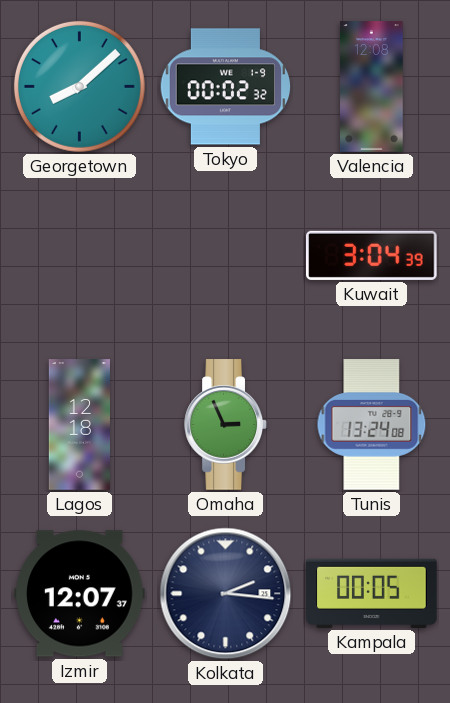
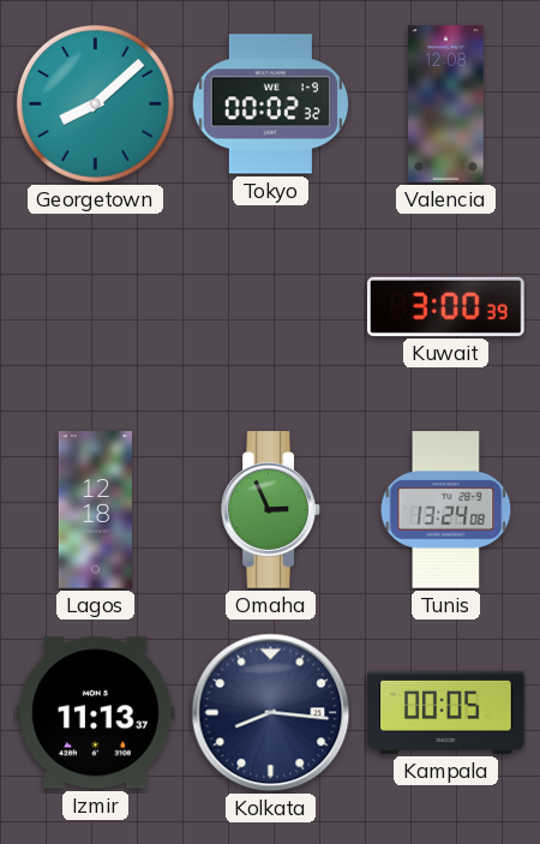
Kuwait: 3:04 -> 3:00 (446, 306)
Izmir: 12:07 -> 11:13 (96, 713)
Kolkata: 2:16 -> 8:16 (271, 713)
